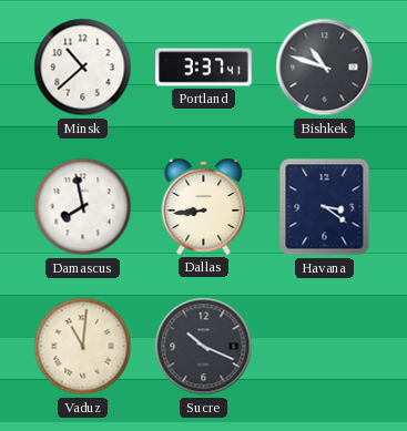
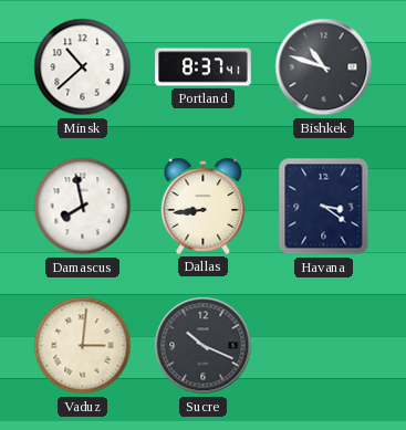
Portland: 3:37 -> 8:37 (204, 67)
Vaduz: 11:01 -> 3:01 (83, 346)
